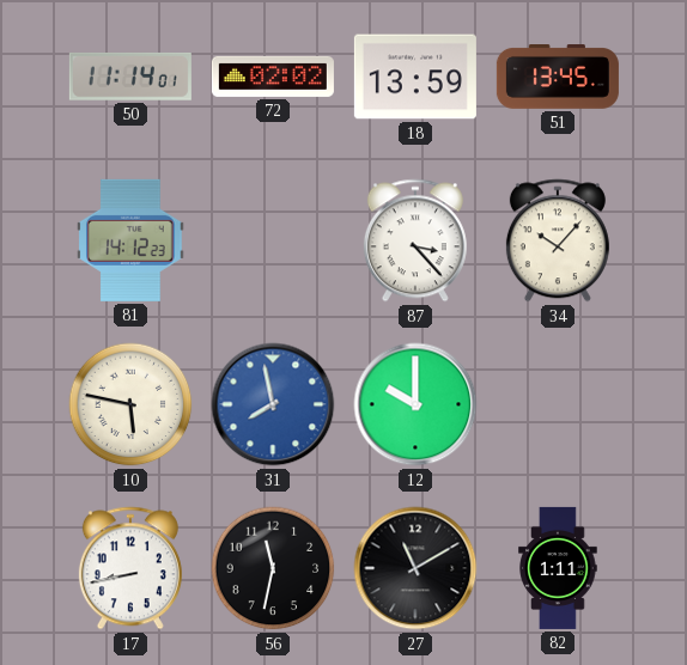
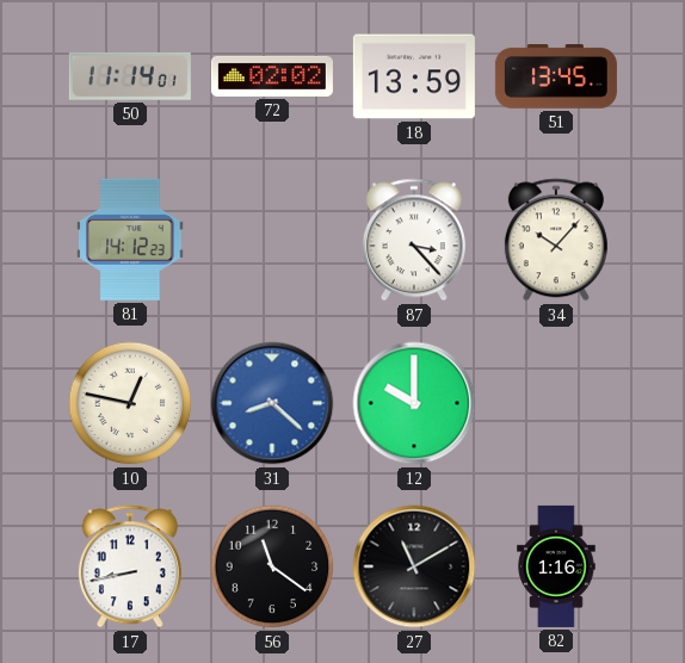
10: 5:47 -> 12:47 (130, 403)
31: 7:58 -> 8:22 (272, 403)
56: 11:32 -> 11:21 (272, 566)
82: 1:11 -> 1:16 (556, 566)
